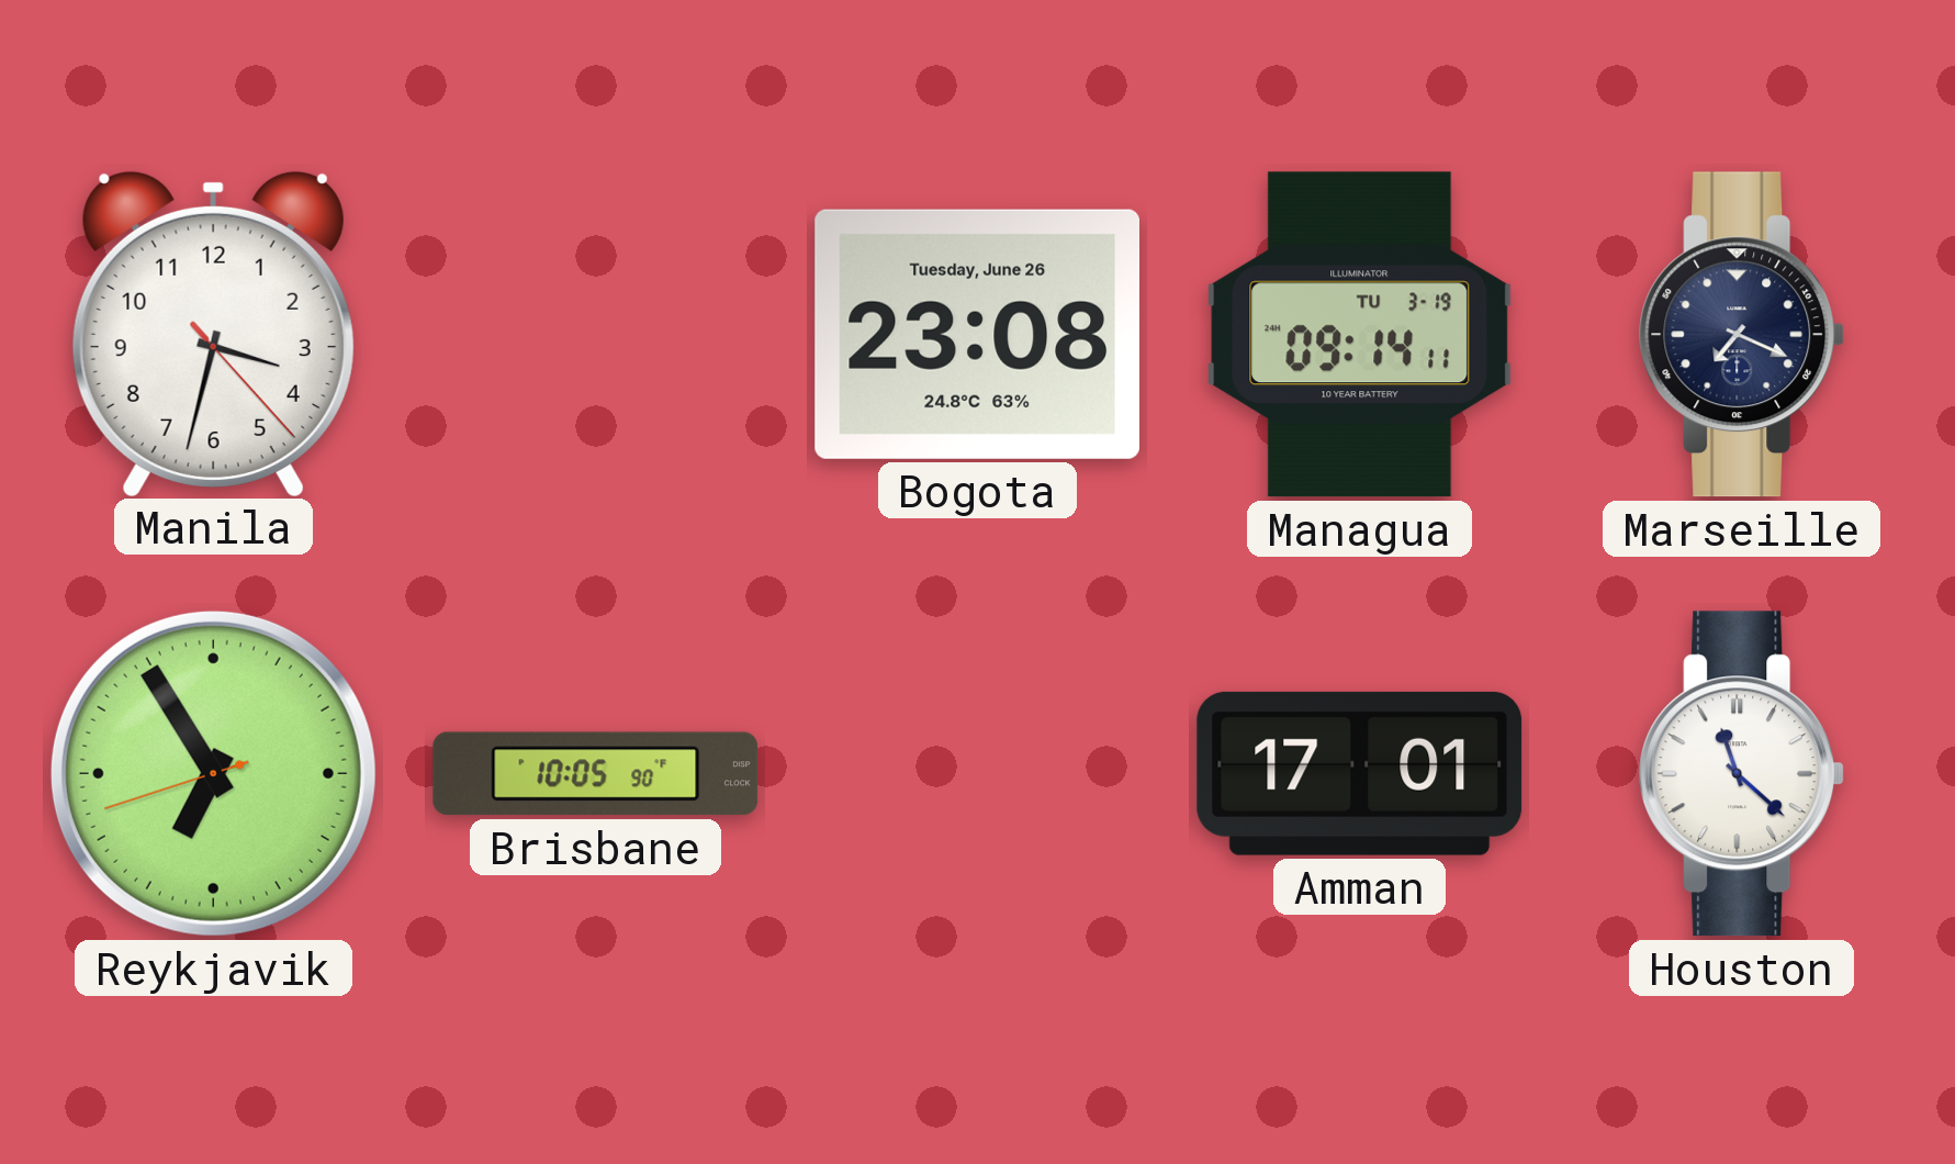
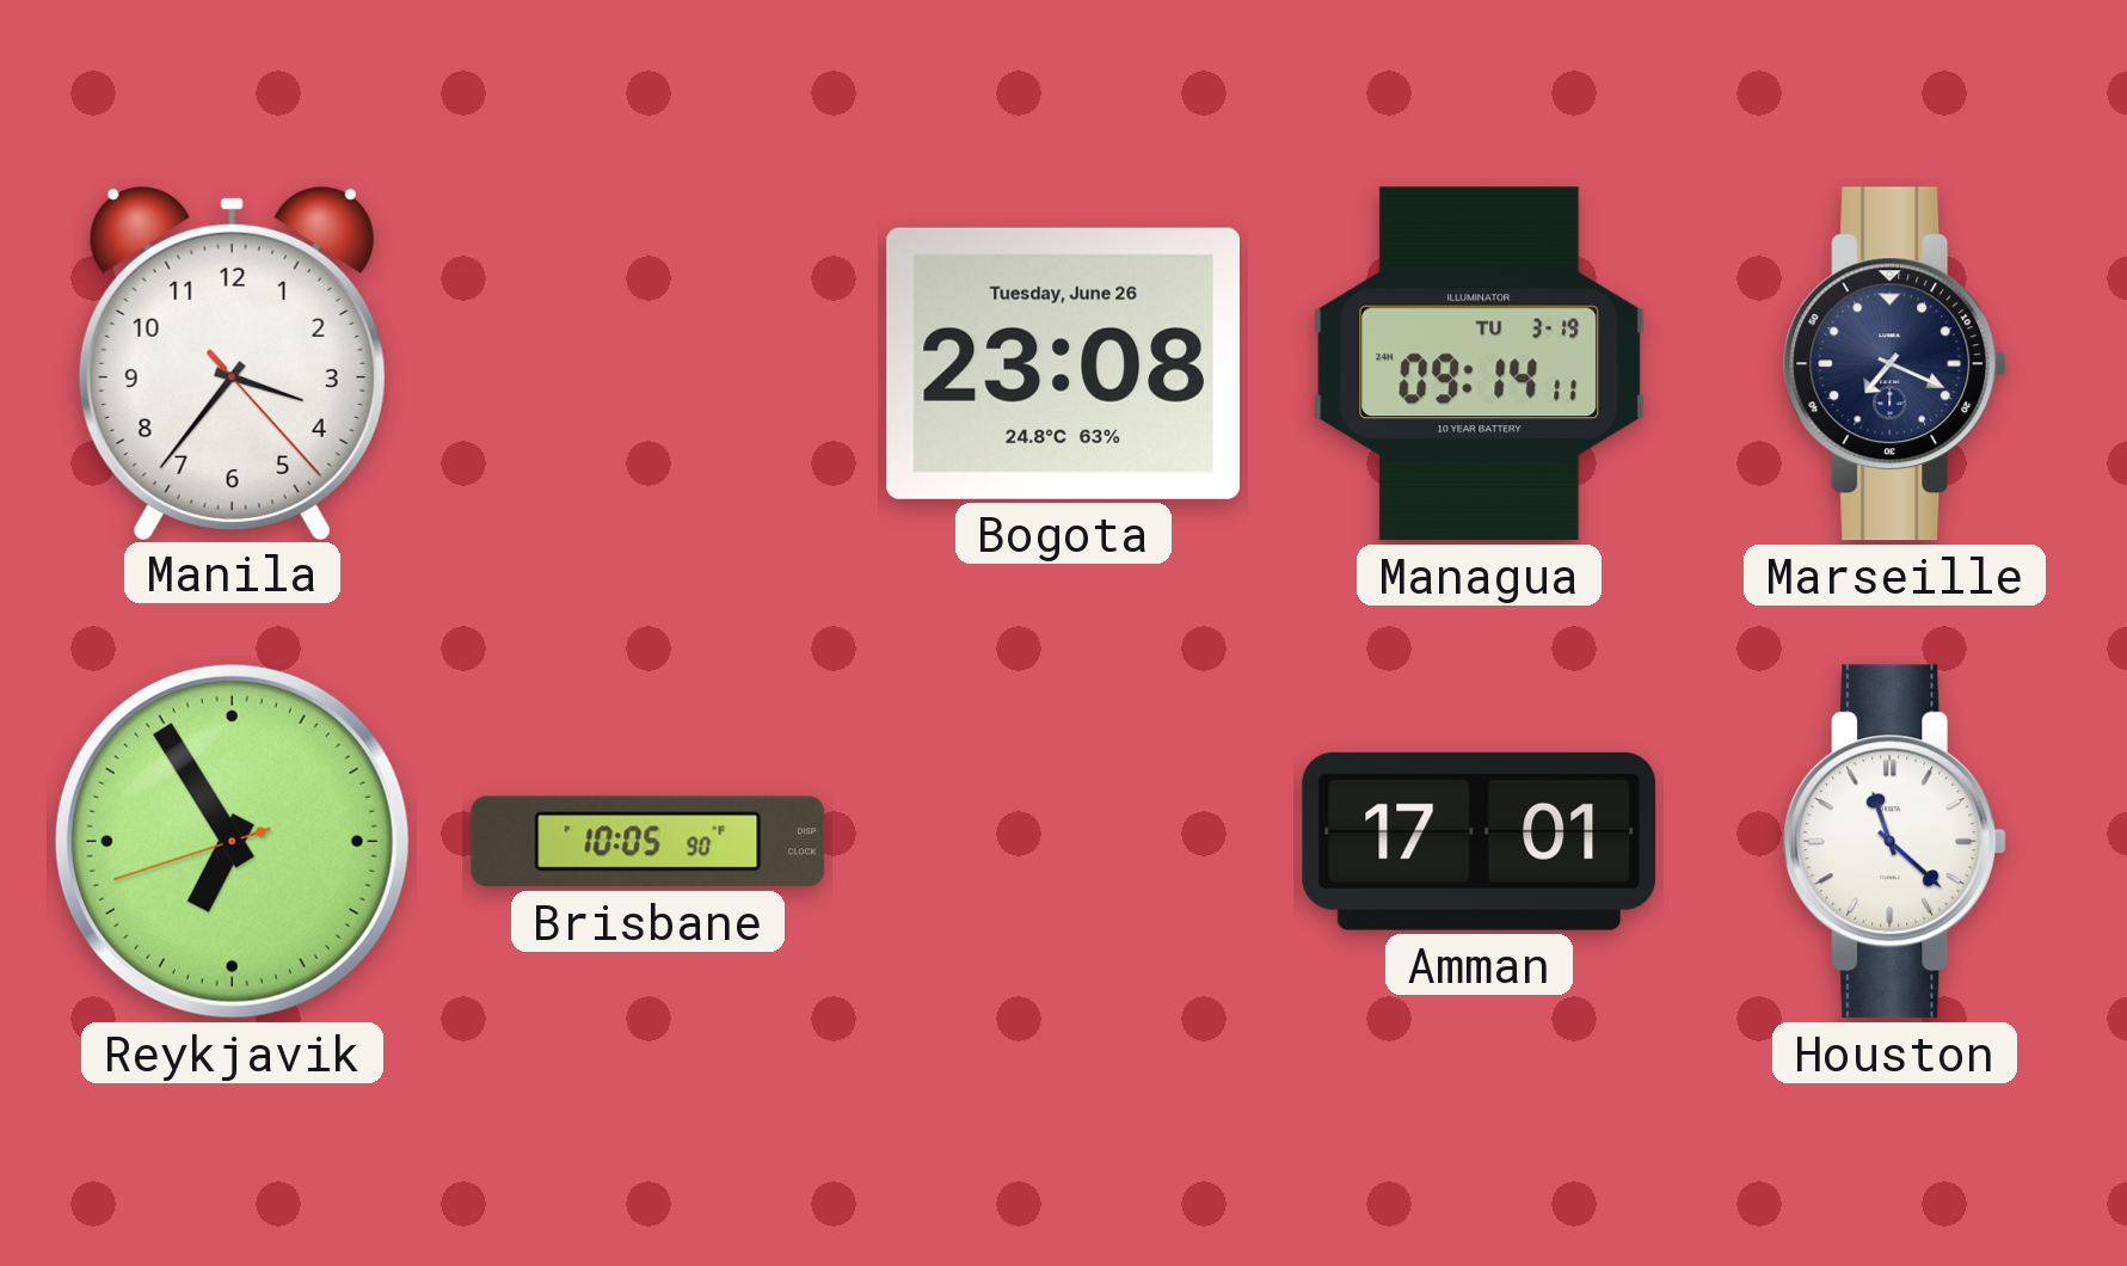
Manila: 3:32 -> 3:36 (232, 362)
